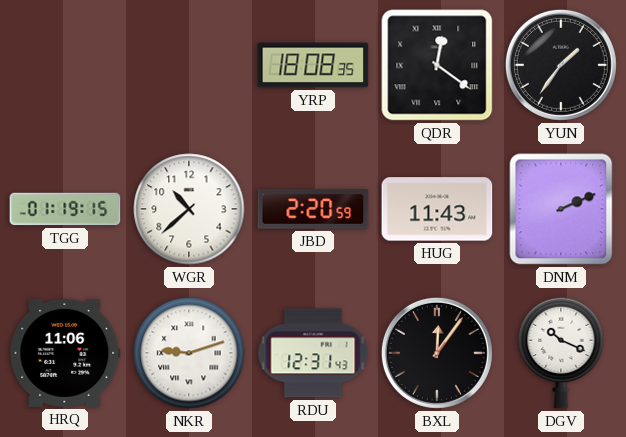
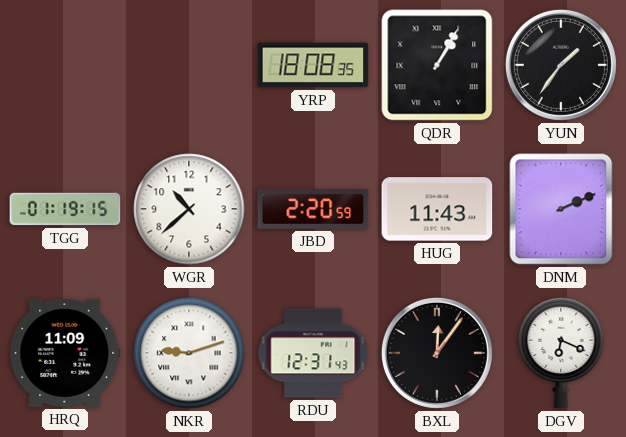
QDR: 12:21 -> 1:05 (437, 65)
HRQ: 11:06 -> 11:09 (65, 353)
DGV: 10:19 -> 6:19 (561, 353)
